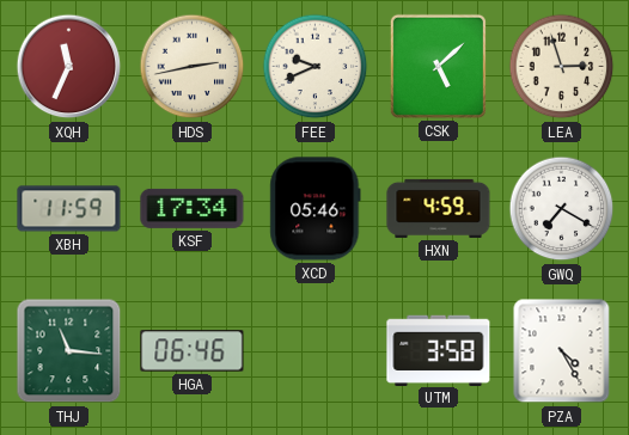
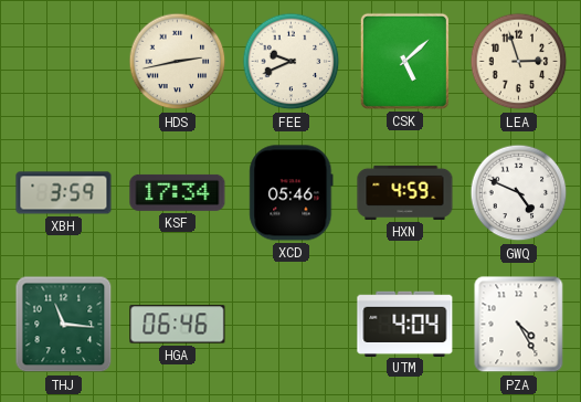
XQH: 11:34 -> none (69, 67)
XBH: 11:59 -> 3:59 (64, 193)
GWQ: 7:20 -> 4:49 (519, 193)
UTM: 3:58 -> 4:04 (405, 324)
